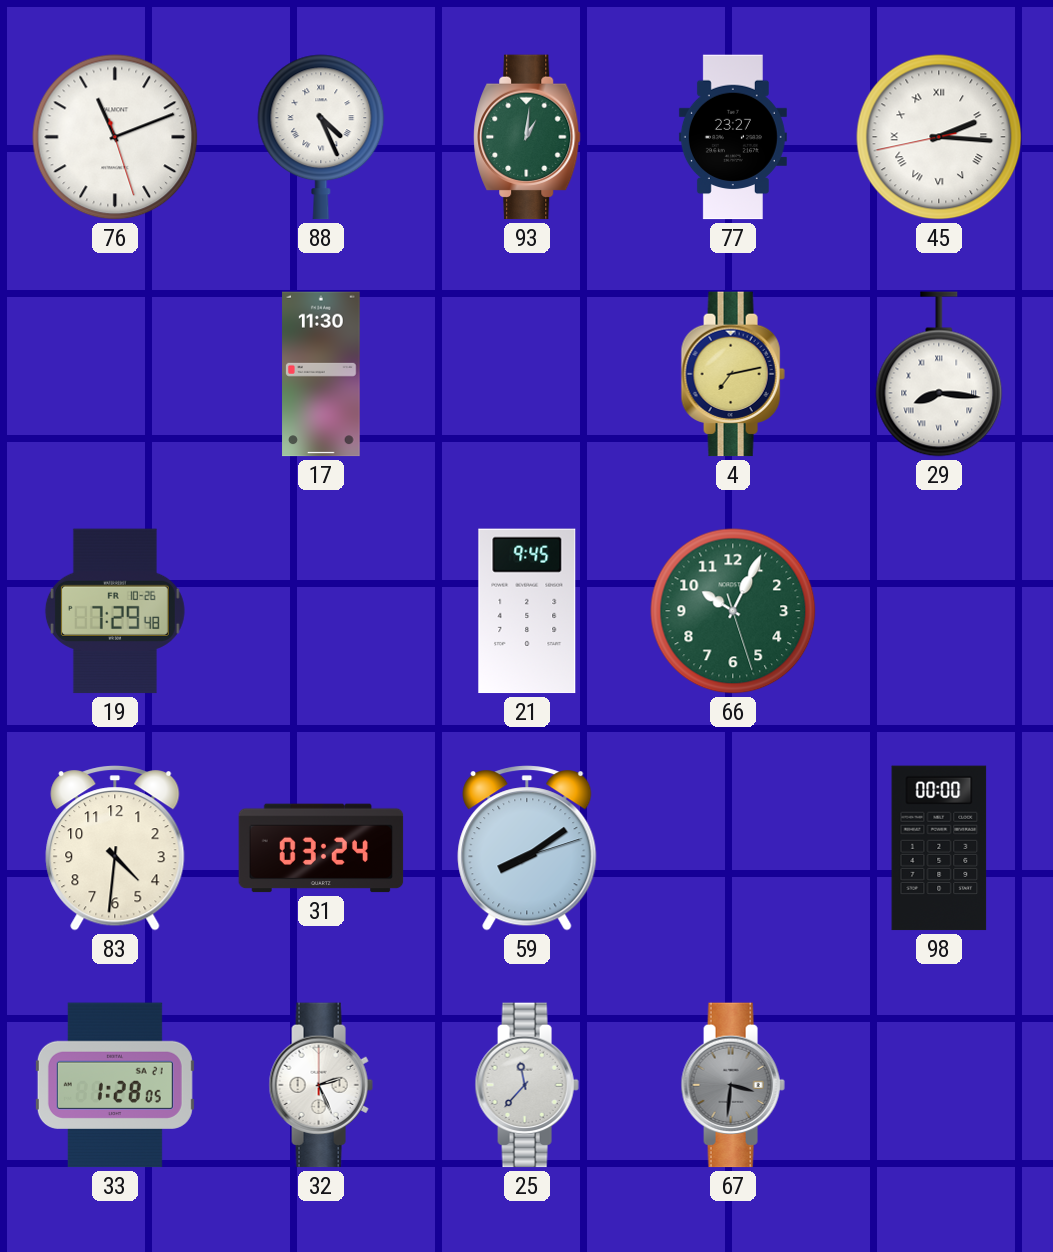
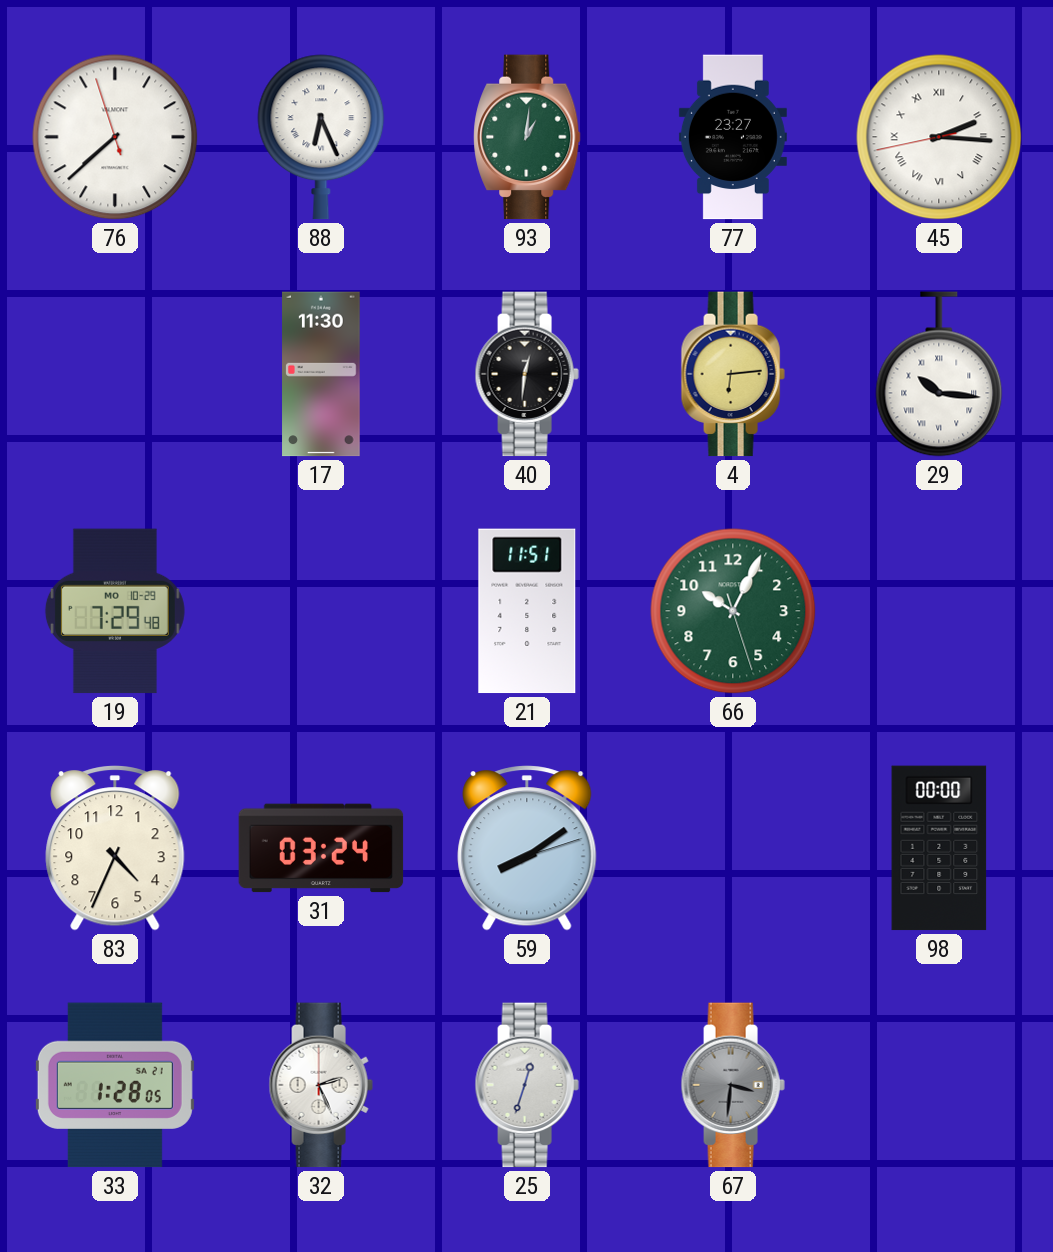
76: 11:11 -> 7:37 (115, 137)
88: 4:26 -> 6:26 (321, 137)
40: none -> 12:31 (527, 374)
4: 7:13 -> 6:14 (733, 374)
29: 8:16 -> 10:16 (939, 374)
19 date: FR 10-26 -> MO 10-29 (115, 611)
21: 9:45 -> 11:51 (527, 611)
83: 4:31 -> 4:34 (115, 848)
25: 11:37 -> 12:33 (527, 1085)
